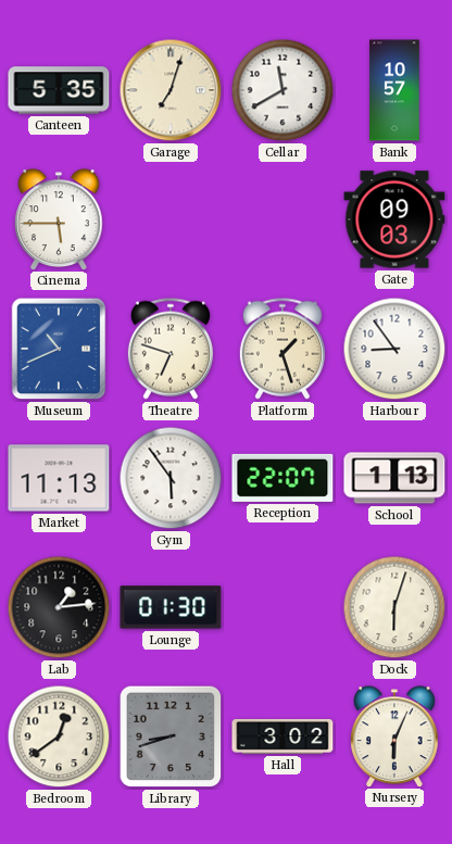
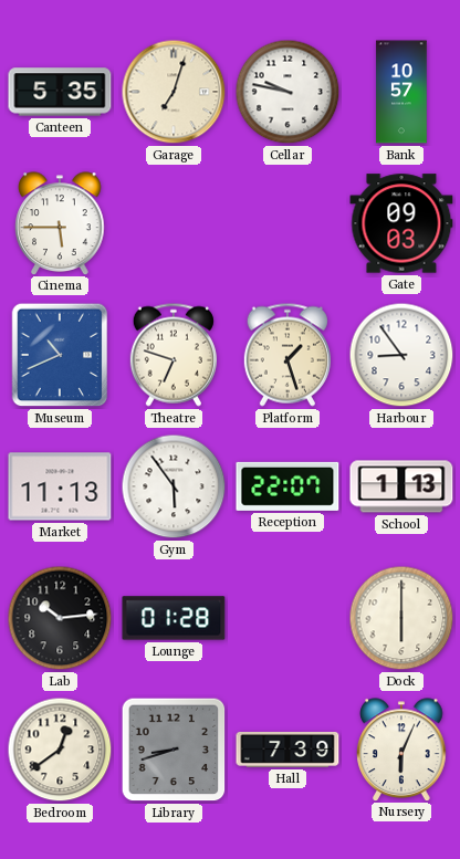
Cellar: 11:40 -> 9:47 (287, 92)
Lab: 1:14 -> 10:14 (60, 618)
Lounge: 01:30 -> 01:28 (174, 618)
Dock: 6:03 -> 6:00 (401, 618)
Hall: 3:02 -> 7:39 (287, 750)
